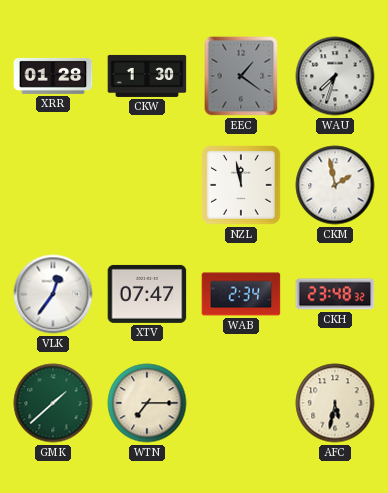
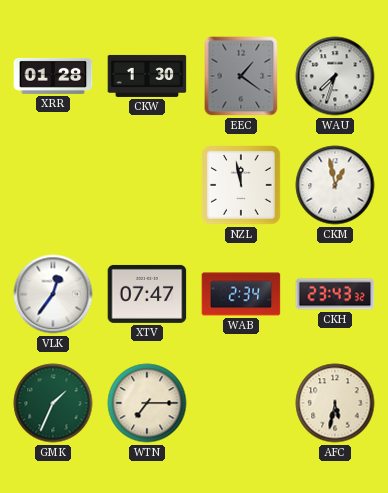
CKM: 1:58 -> 12:58 (335, 185)
CKH: 23:48 -> 23:43 (335, 294)
GMK: 1:38 -> 1:34 (53, 403)
